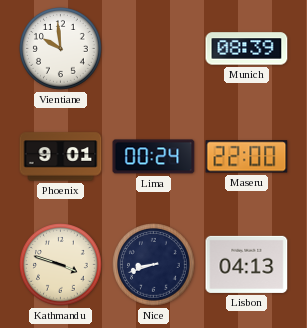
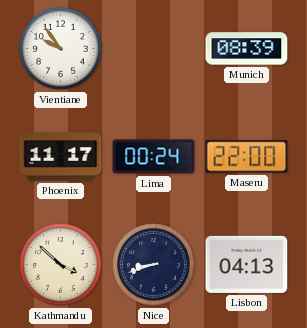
Vientiane: 9:59 -> 9:54 (61, 49)
Phoenix: 9:01 -> 11:17 (61, 157)
Kathmandu: 3:48 -> 3:52 (61, 265)
